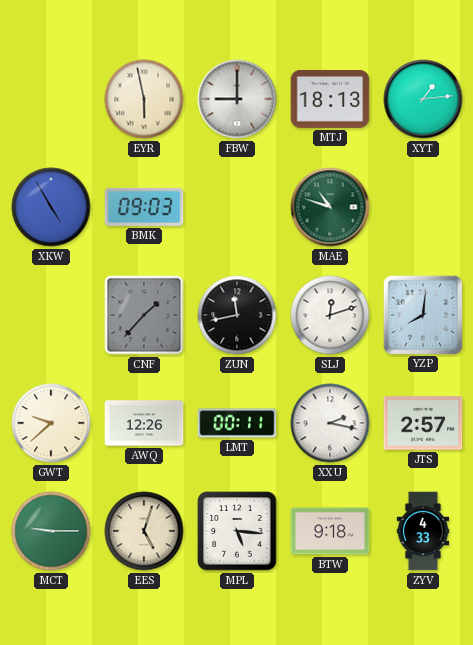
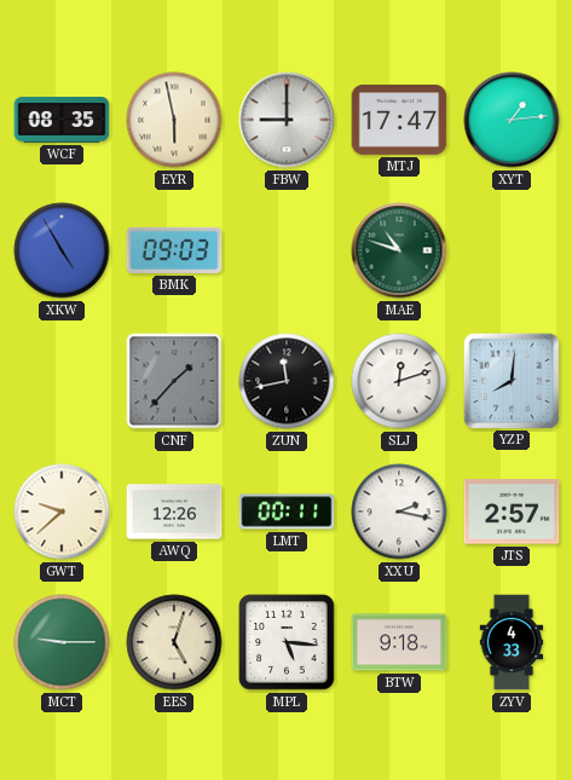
WCF: none -> 08:35 (62, 120)
MTJ: 18:13 -> 17:47 (399, 120)
